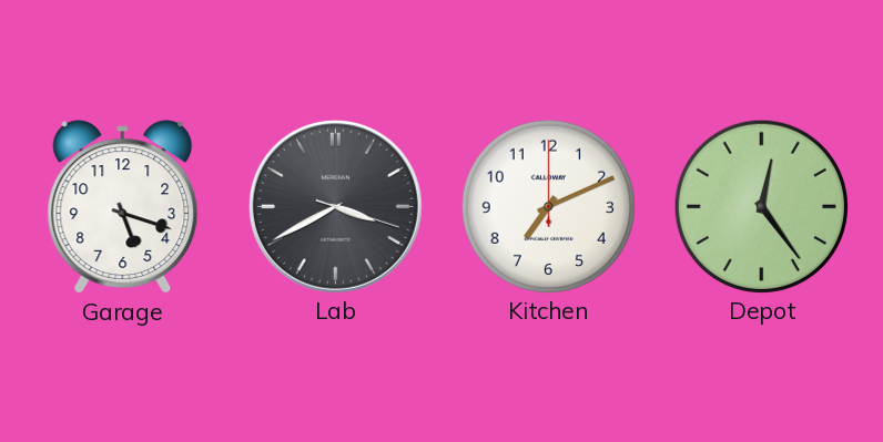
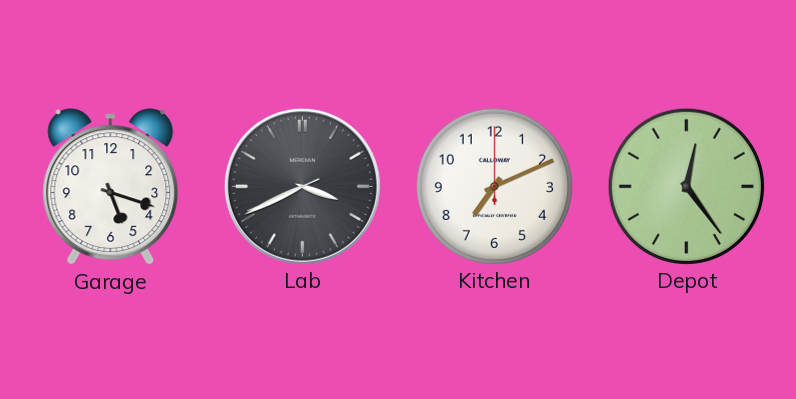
Lab: 3:40:18 -> 3:40:41 (302, 186)
